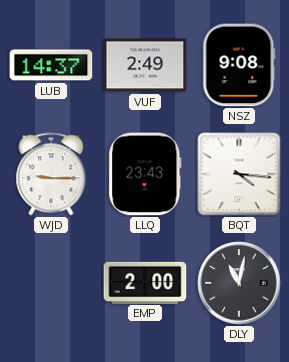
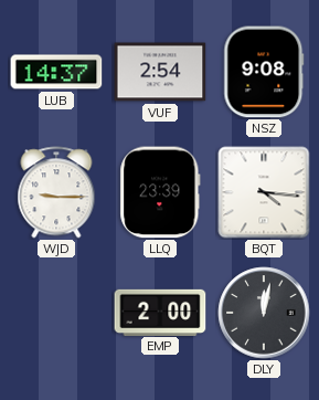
VUF: 2:49 -> 2:54 (160, 72)
LLQ: 23:43 -> 23:39 (160, 192)
DLY: 11:02 -> 12:02 (264, 313)
